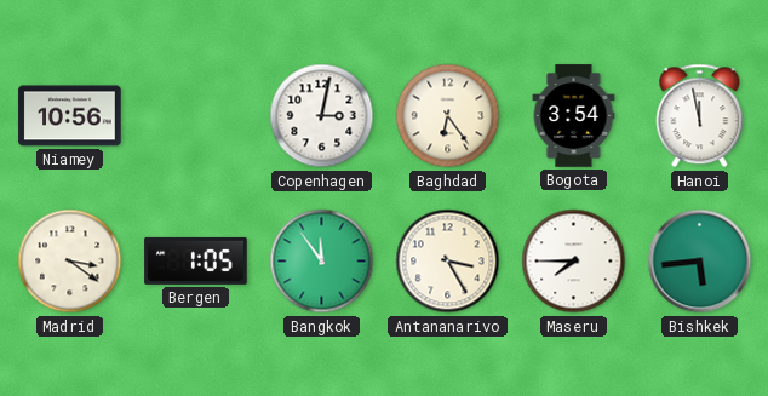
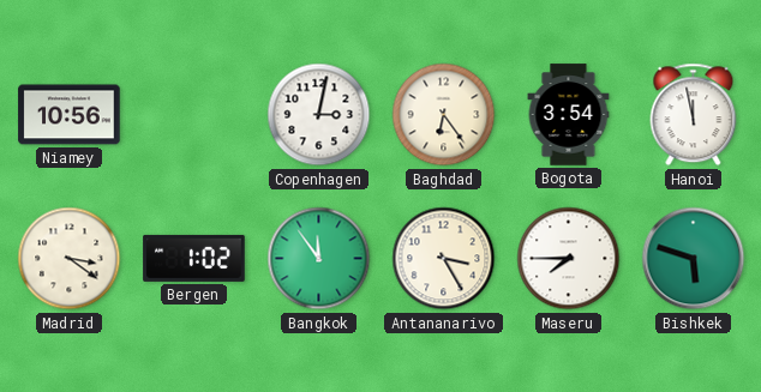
Bergen: 1:05 -> 1:02 (194, 258)
Bishkek: 5:44 -> 5:48 (694, 259)
